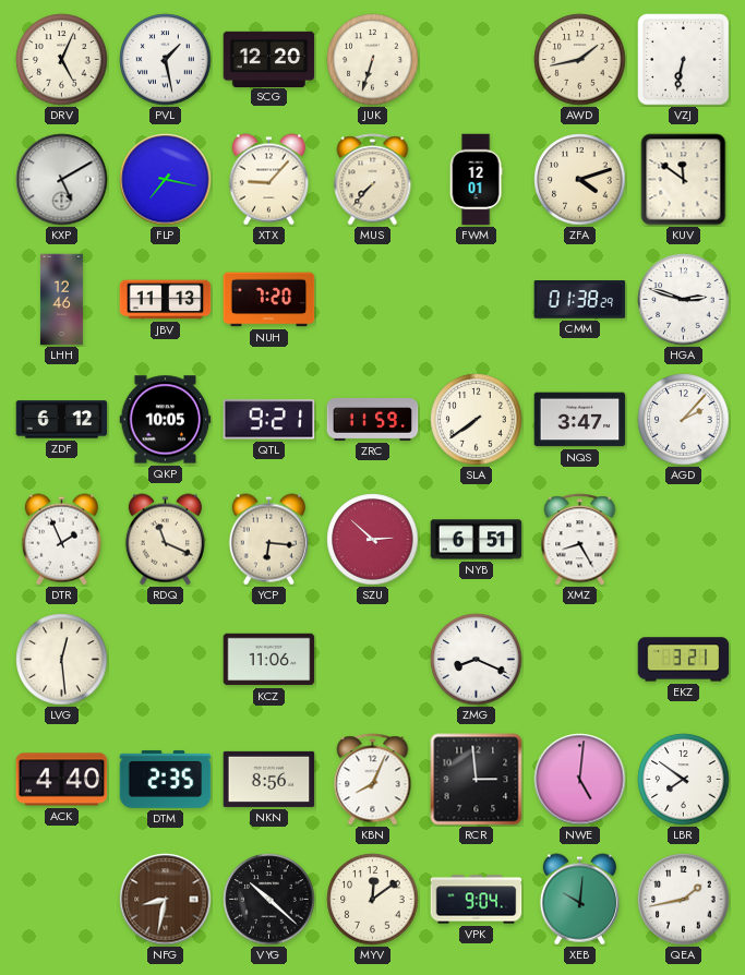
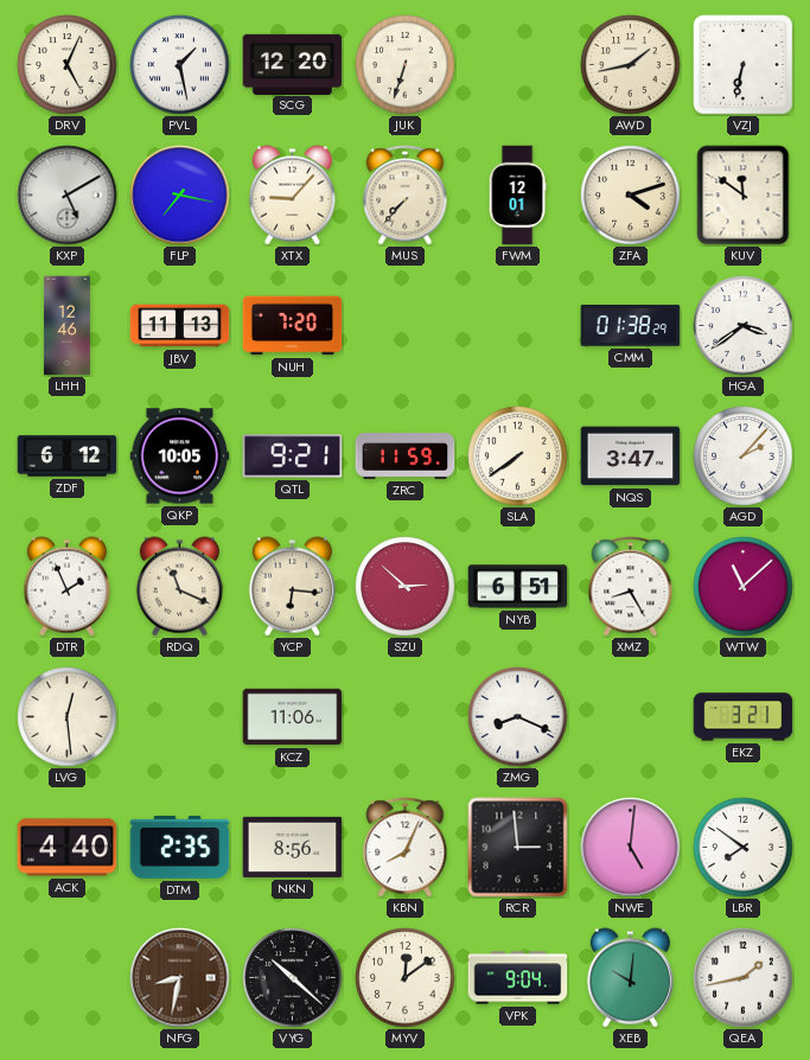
HGA: 2:48 -> 3:39 (744, 326)
WTW: none -> 11:08 (744, 587)
